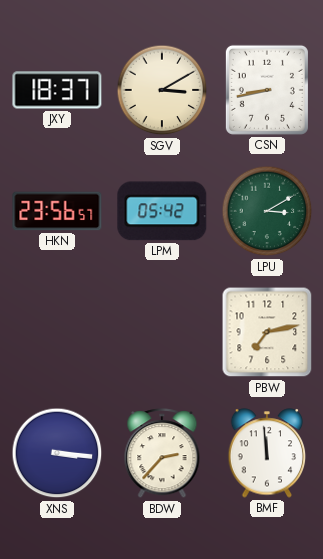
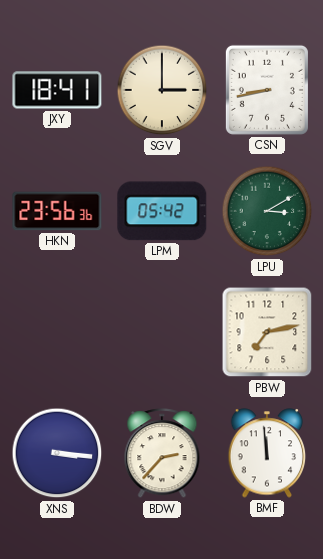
JXY: 18:37 -> 18:41 (57, 90)
SGV: 3:10 -> 3:00 (162, 90)
HKN: 23:56:57 -> 23:56:36 (57, 211)
